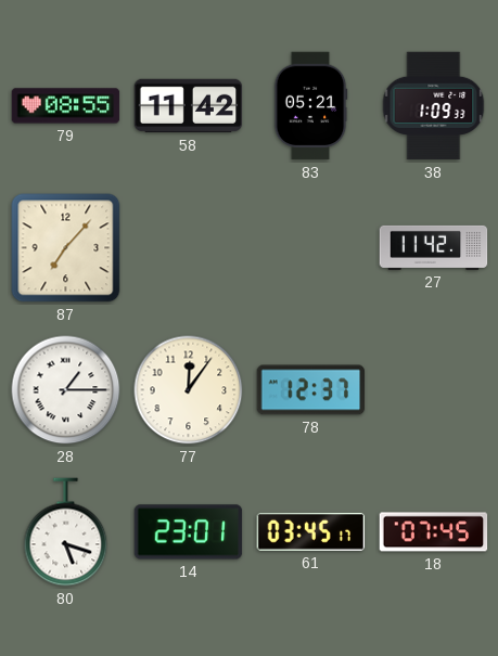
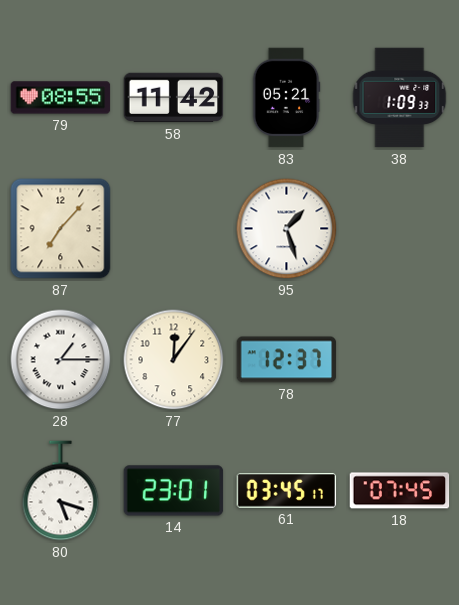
95: none -> 1:27 (287, 229)
27: 11:42 -> none (434, 247)
